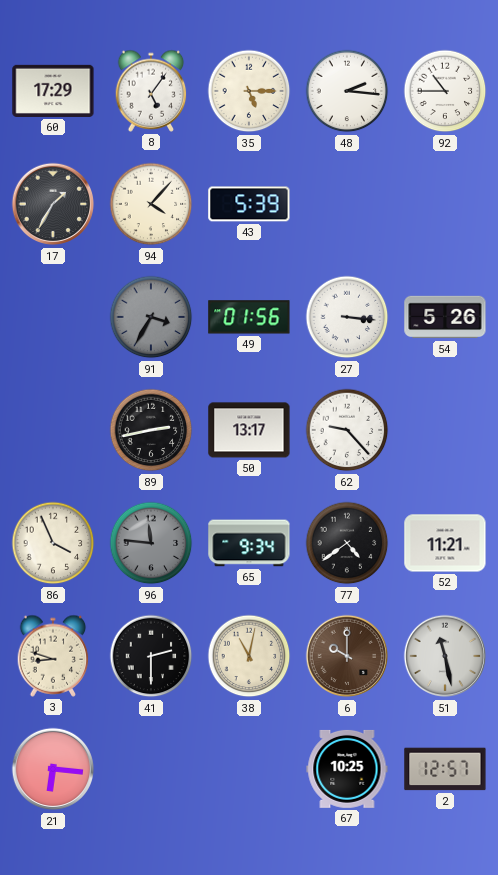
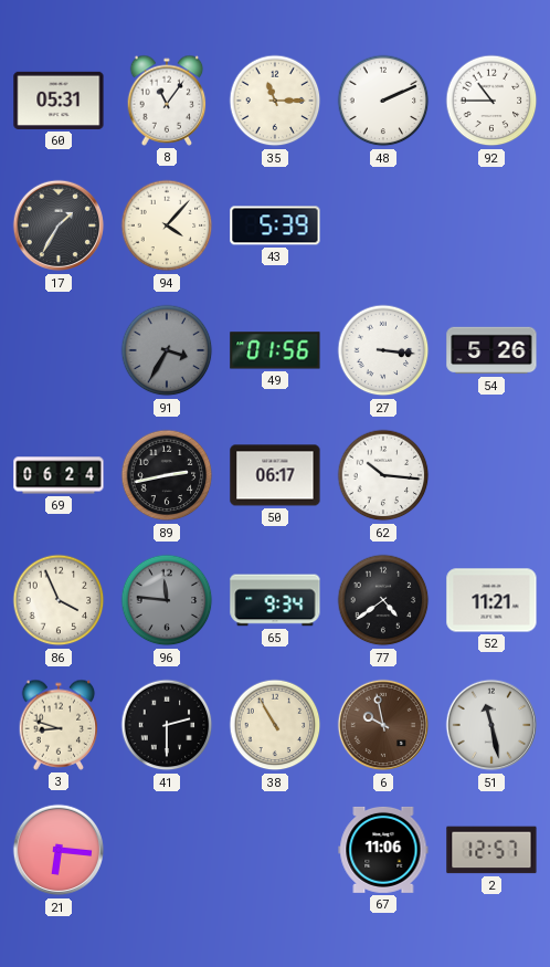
60: 17:29 -> 05:31 (59, 101)
8: 5:06 -> 11:06 (167, 101)
35: 5:15 -> 11:15 (275, 101)
48: 2:16 -> 2:11 (383, 101)
69: none -> 06:24 (59, 475)
50: 13:17 -> 06:17 (275, 475)
62: 9:23 -> 10:16 (383, 475)
38: 11:02 -> 10:55 (275, 725)
6: 10:00 -> 9:58 (383, 725)
67: 10:25 -> 11:06 (383, 850)
